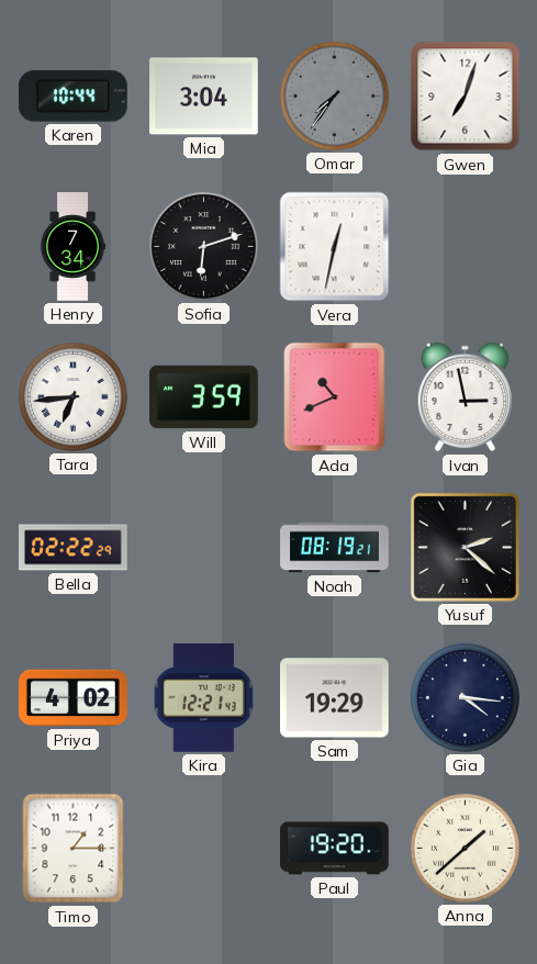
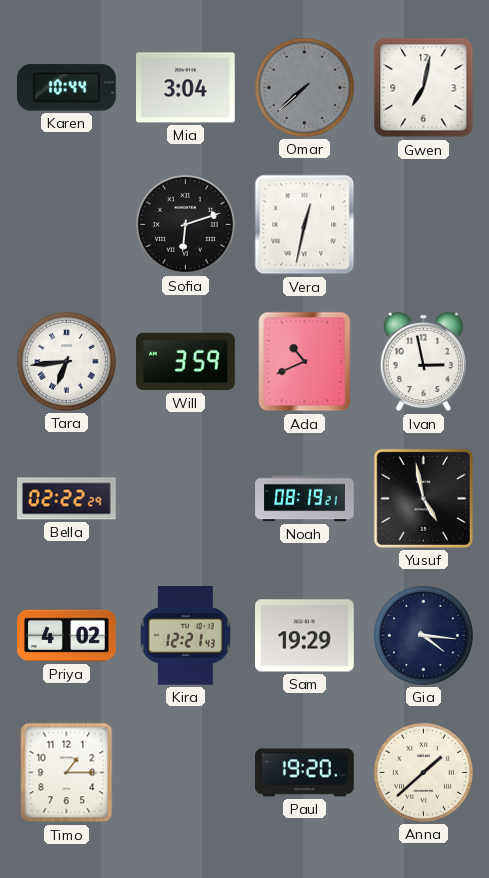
Omar: 7:36 -> 7:38 (304, 87)
Gwen: 7:03 -> 7:02 (424, 88)
Henry: 7:34 -> none (72, 247)
Yusuf: 2:22 -> 4:58 (423, 498)
